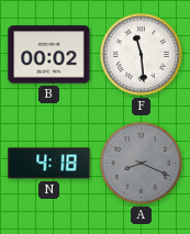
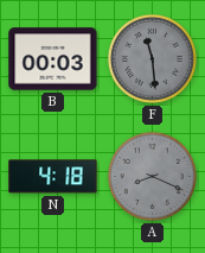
B: 00:02 -> 00:03 (53, 59)
F dial: white -> grey (152, 58)
